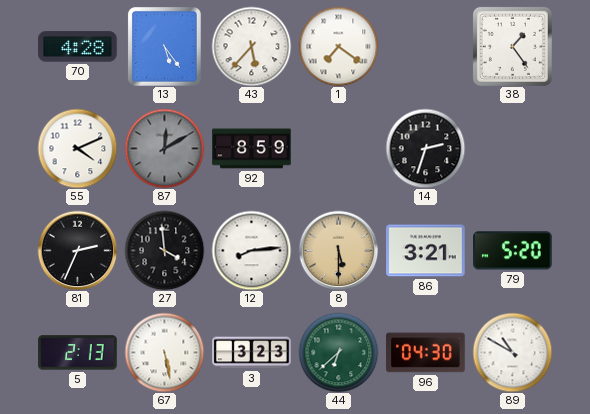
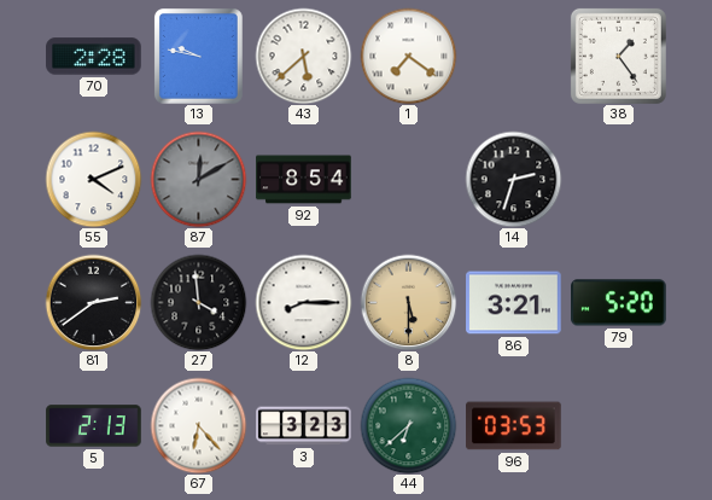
70: 4:28 -> 2:28 (94, 57)
13: 5:24 -> 9:47 (199, 57)
43: 5:37 -> 5:38 (303, 56)
92: 8:59 -> 8:54 (304, 180)
81: 2:34 -> 2:39 (93, 302)
12: 8:14 -> 8:15 (303, 302)
67: 5:28 -> 6:23 (198, 425)
96: 04:30 -> 03:53 (514, 426)
89: 10:50 -> none (512, 352)
